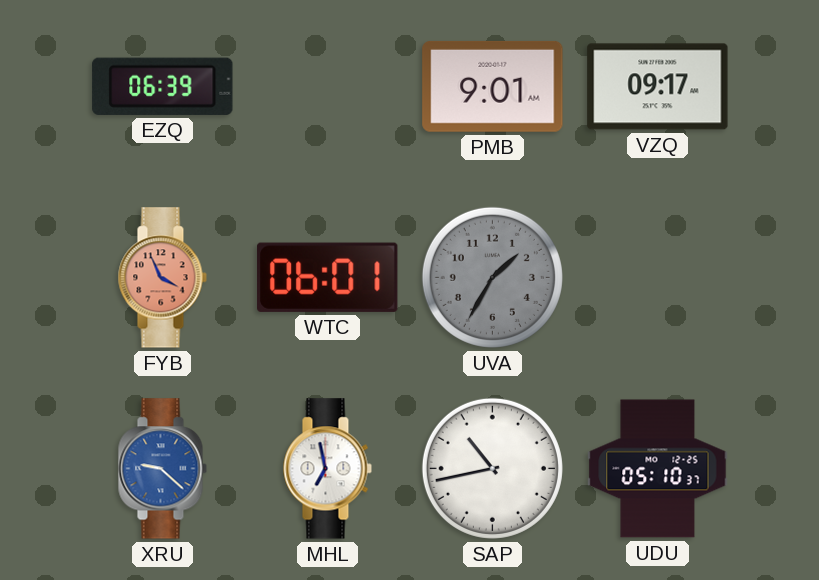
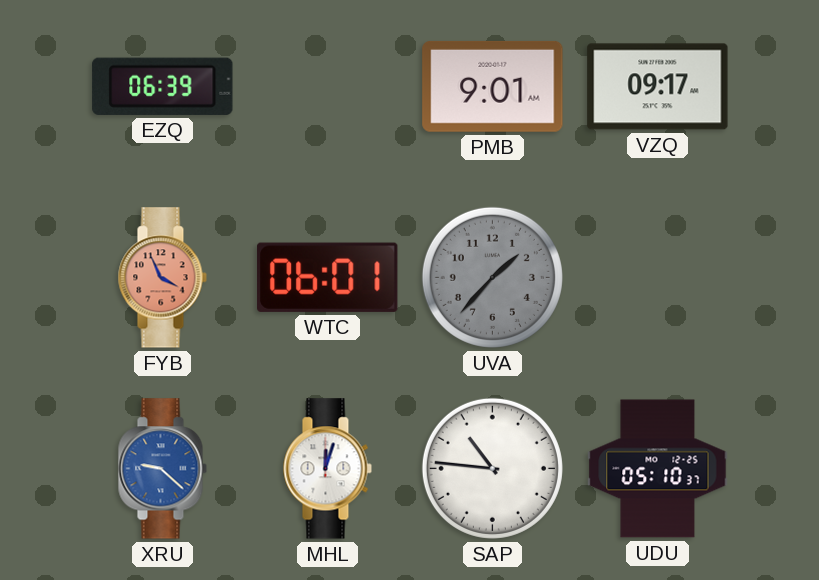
UVA: 1:35 -> 1:37 (492, 277)
MHL: 6:58 -> 12:03 (327, 469)
SAP: 10:43 -> 10:46 (492, 468)
